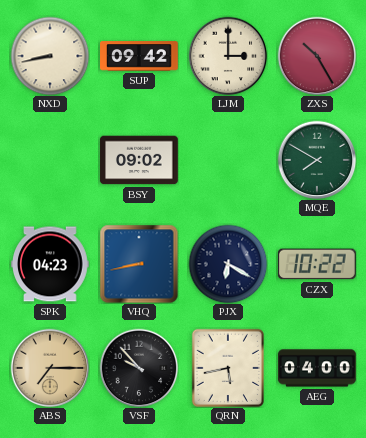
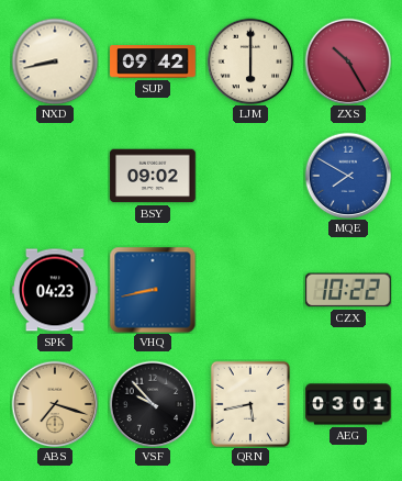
LJM: 3:00 -> 6:00 (250, 61)
MQE dial: green -> blue (348, 176)
PJX: 6:20 -> none (228, 264)
ABS: 7:15 -> 7:18 (55, 404)
AEG: 04:00 -> 03:01 (348, 404)
